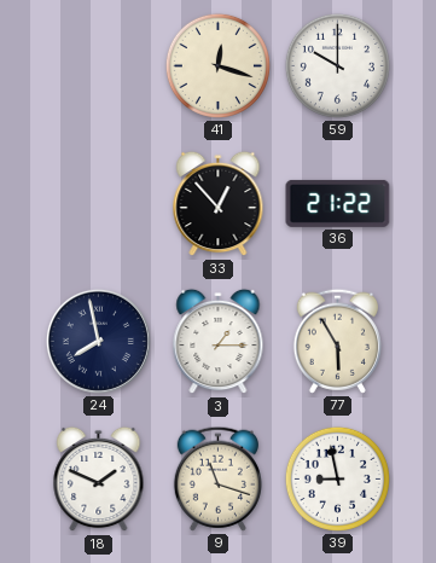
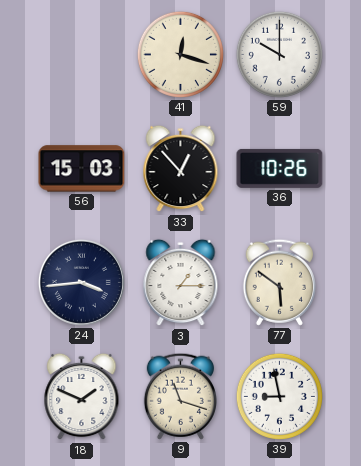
56: none -> 15:03 (82, 169)
36: 21:22 -> 10:26 (280, 168)
24: 7:58 -> 3:44 (81, 282)
77: 5:55 -> 5:51 (279, 282)
